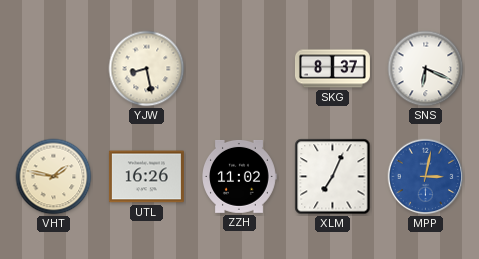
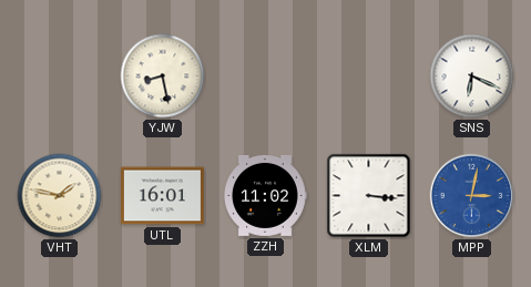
SKG: 8:37 -> none (332, 69)
UTL: 16:26 -> 16:01 (162, 196)
XLM: 7:04 -> 3:16 (369, 196)
